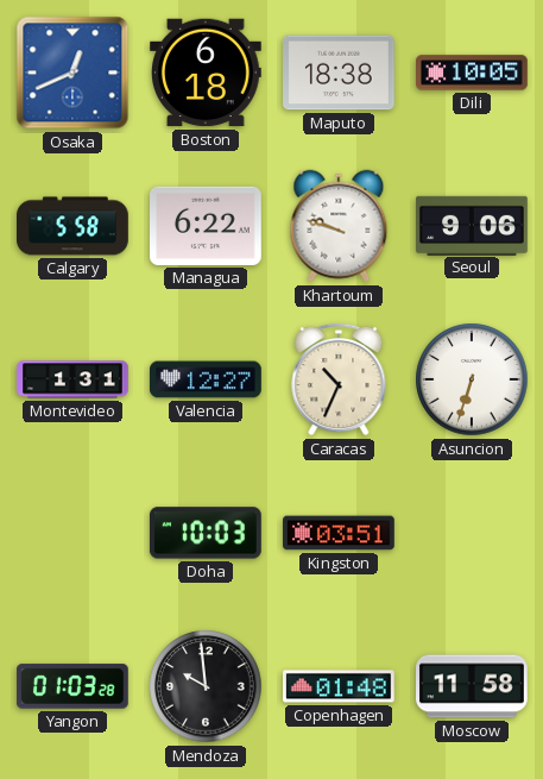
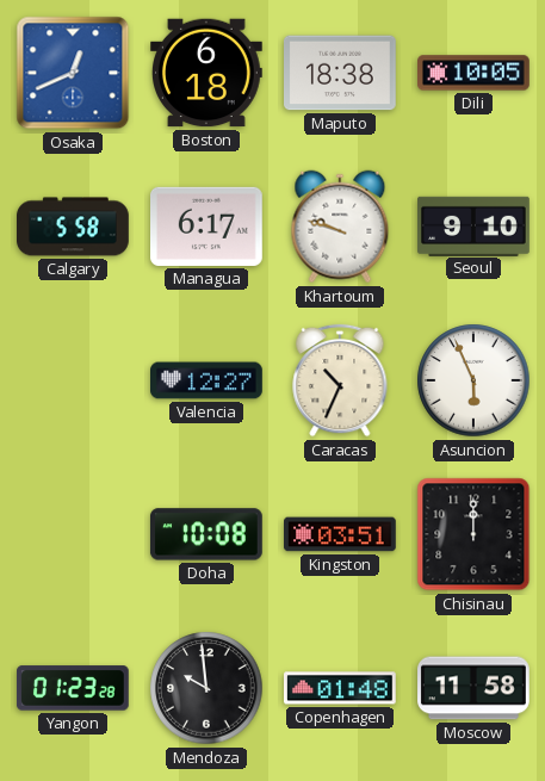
Managua: 6:22 -> 6:17 (208, 227)
Seoul: 9:06 -> 9:10 (473, 225)
Montevideo: 1:31 -> none (72, 379)
Asuncion: 6:33 -> 5:56 (473, 380)
Doha: 10:03 -> 10:08 (206, 534)
Chisinau: none -> 12:00 (473, 534)
Yangon: 01:03 -> 01:23 (74, 688)
